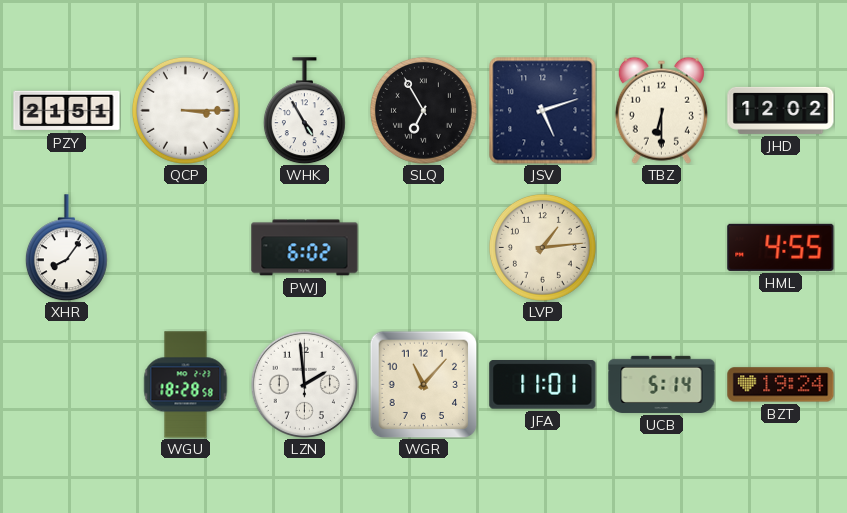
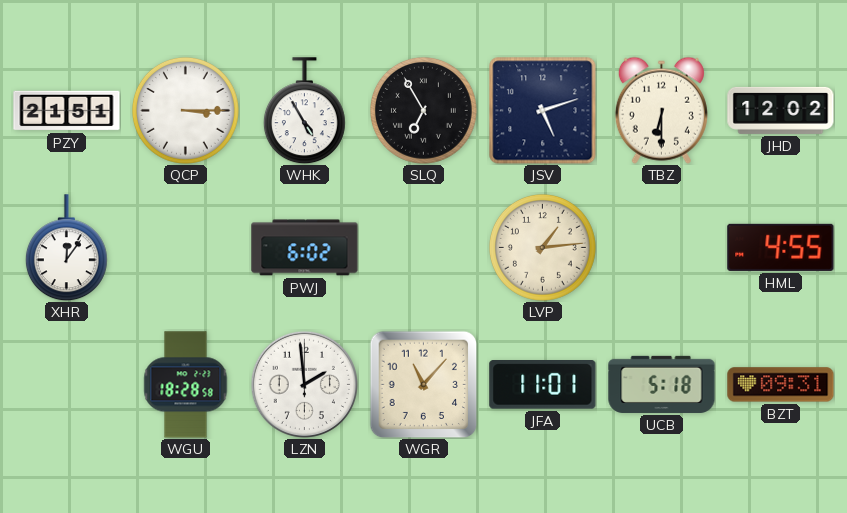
XHR: 8:06 -> 12:06 (66, 248)
UCB: 5:14 -> 5:18 (662, 384)
BZT: 19:24 -> 09:31 (781, 385)
